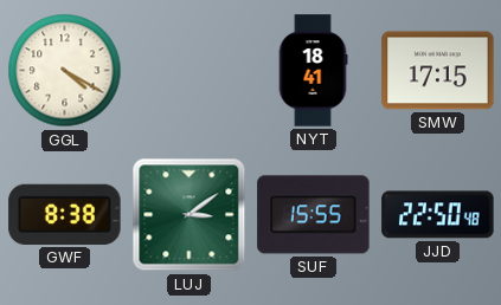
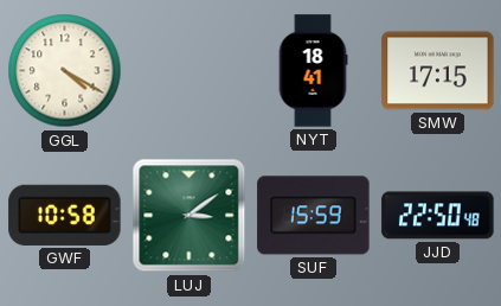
GWF: 8:38 -> 10:58 (65, 215)
SUF: 15:55 -> 15:59 (314, 216)
